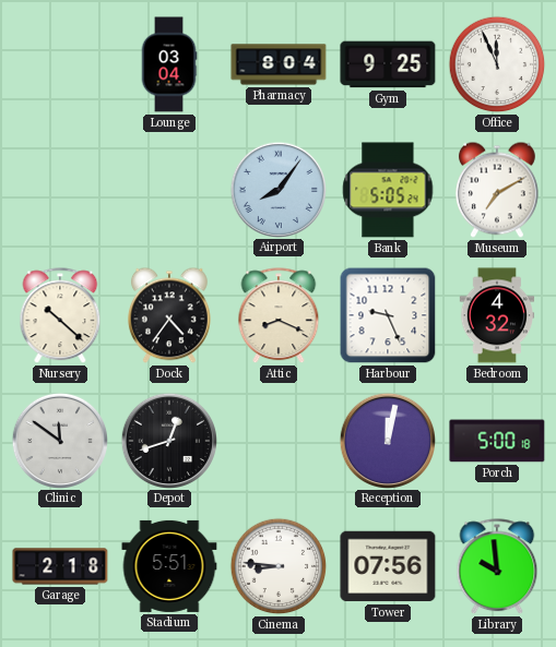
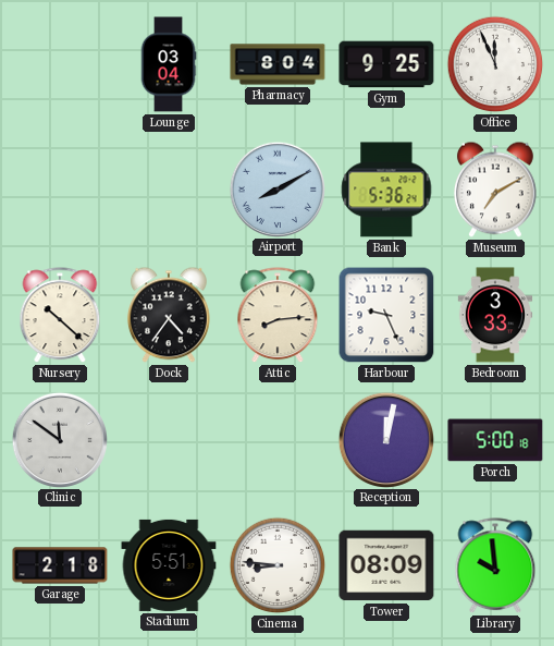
Airport: 8:06 -> 8:10 (276, 188)
Bank: 5:05 -> 5:36 (386, 190)
Attic: 8:19 -> 8:14 (278, 316)
Bedroom: 4:32 -> 3:33 (495, 315)
Depot: 12:42 -> none (168, 440)
Tower: 07:56 -> 08:09 (386, 565)
